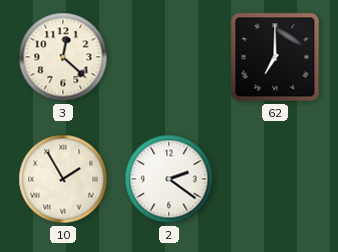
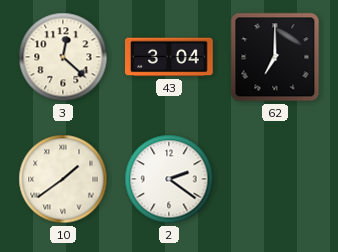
43: none -> 3:04 (170, 57)
10: 1:55 -> 1:39 (63, 179)
